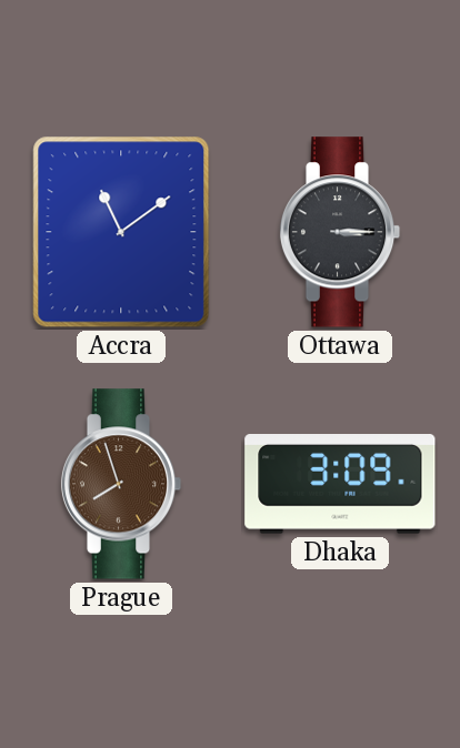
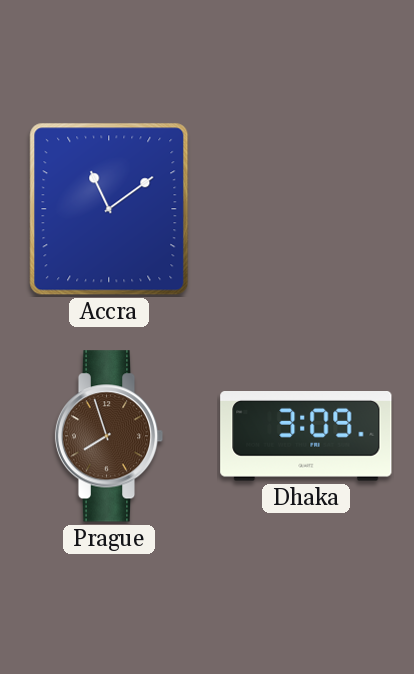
Ottawa: 3:15 -> none (340, 232)
